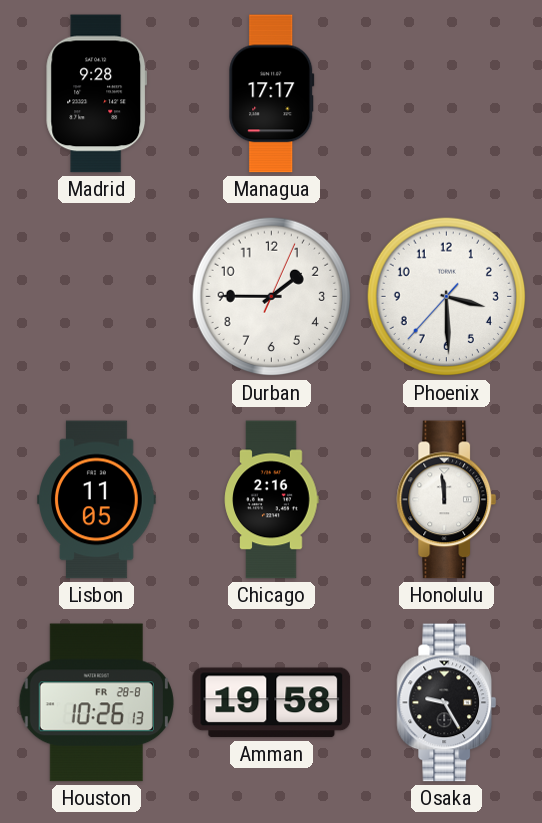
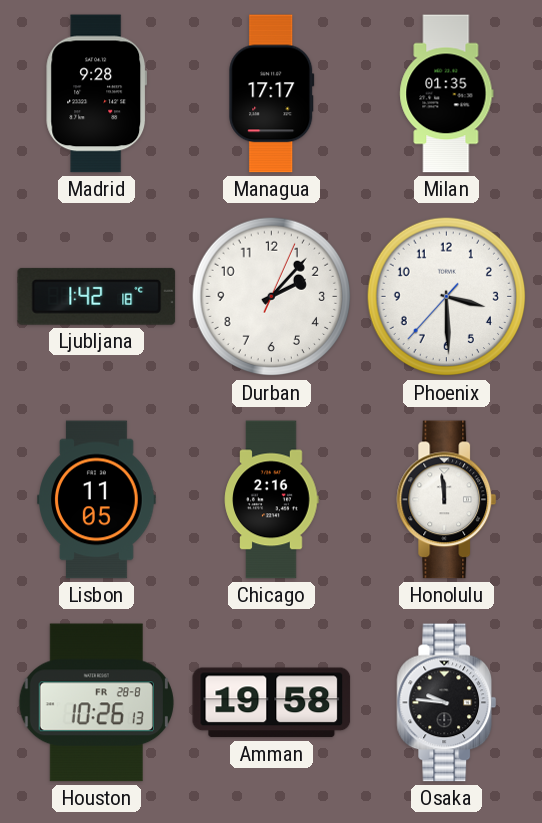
Milan: none -> 01:35 (447, 94)
Ljubljana: none -> 1:42 (97, 296)
Durban: 1:45 -> 2:07 (272, 297)
Osaka: 9:25 -> 9:46 (447, 703)
